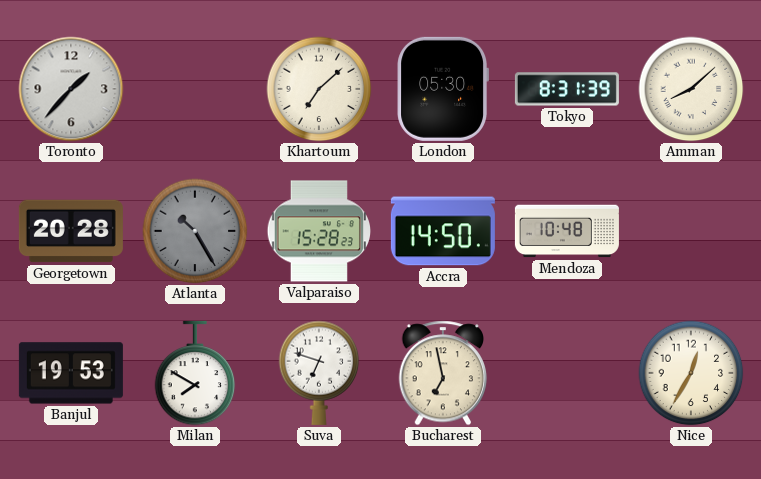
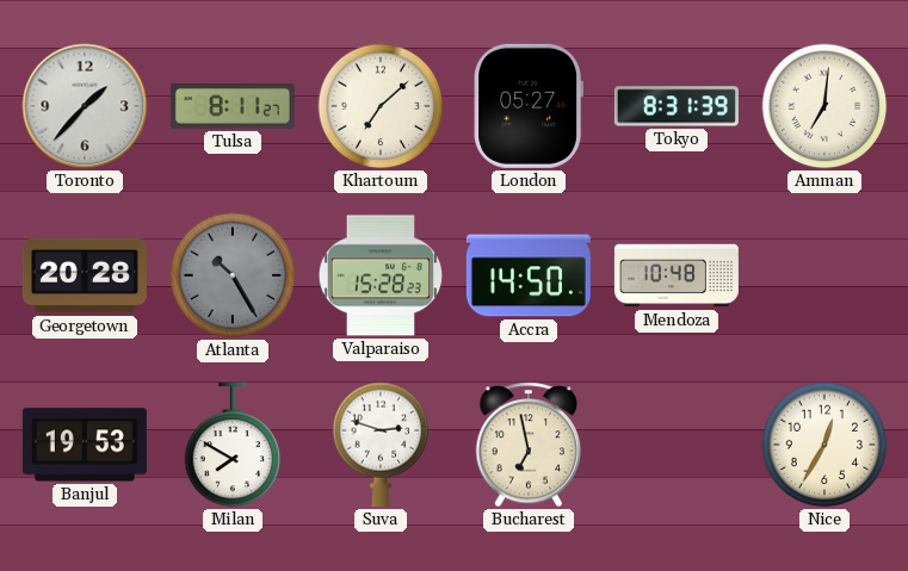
Tulsa: none -> 8:11 (233, 107)
London: 05:30 -> 05:27 (527, 106)
Amman: 8:08 -> 7:01 (824, 106)
Suva: 6:48 -> 2:48 (381, 445)
